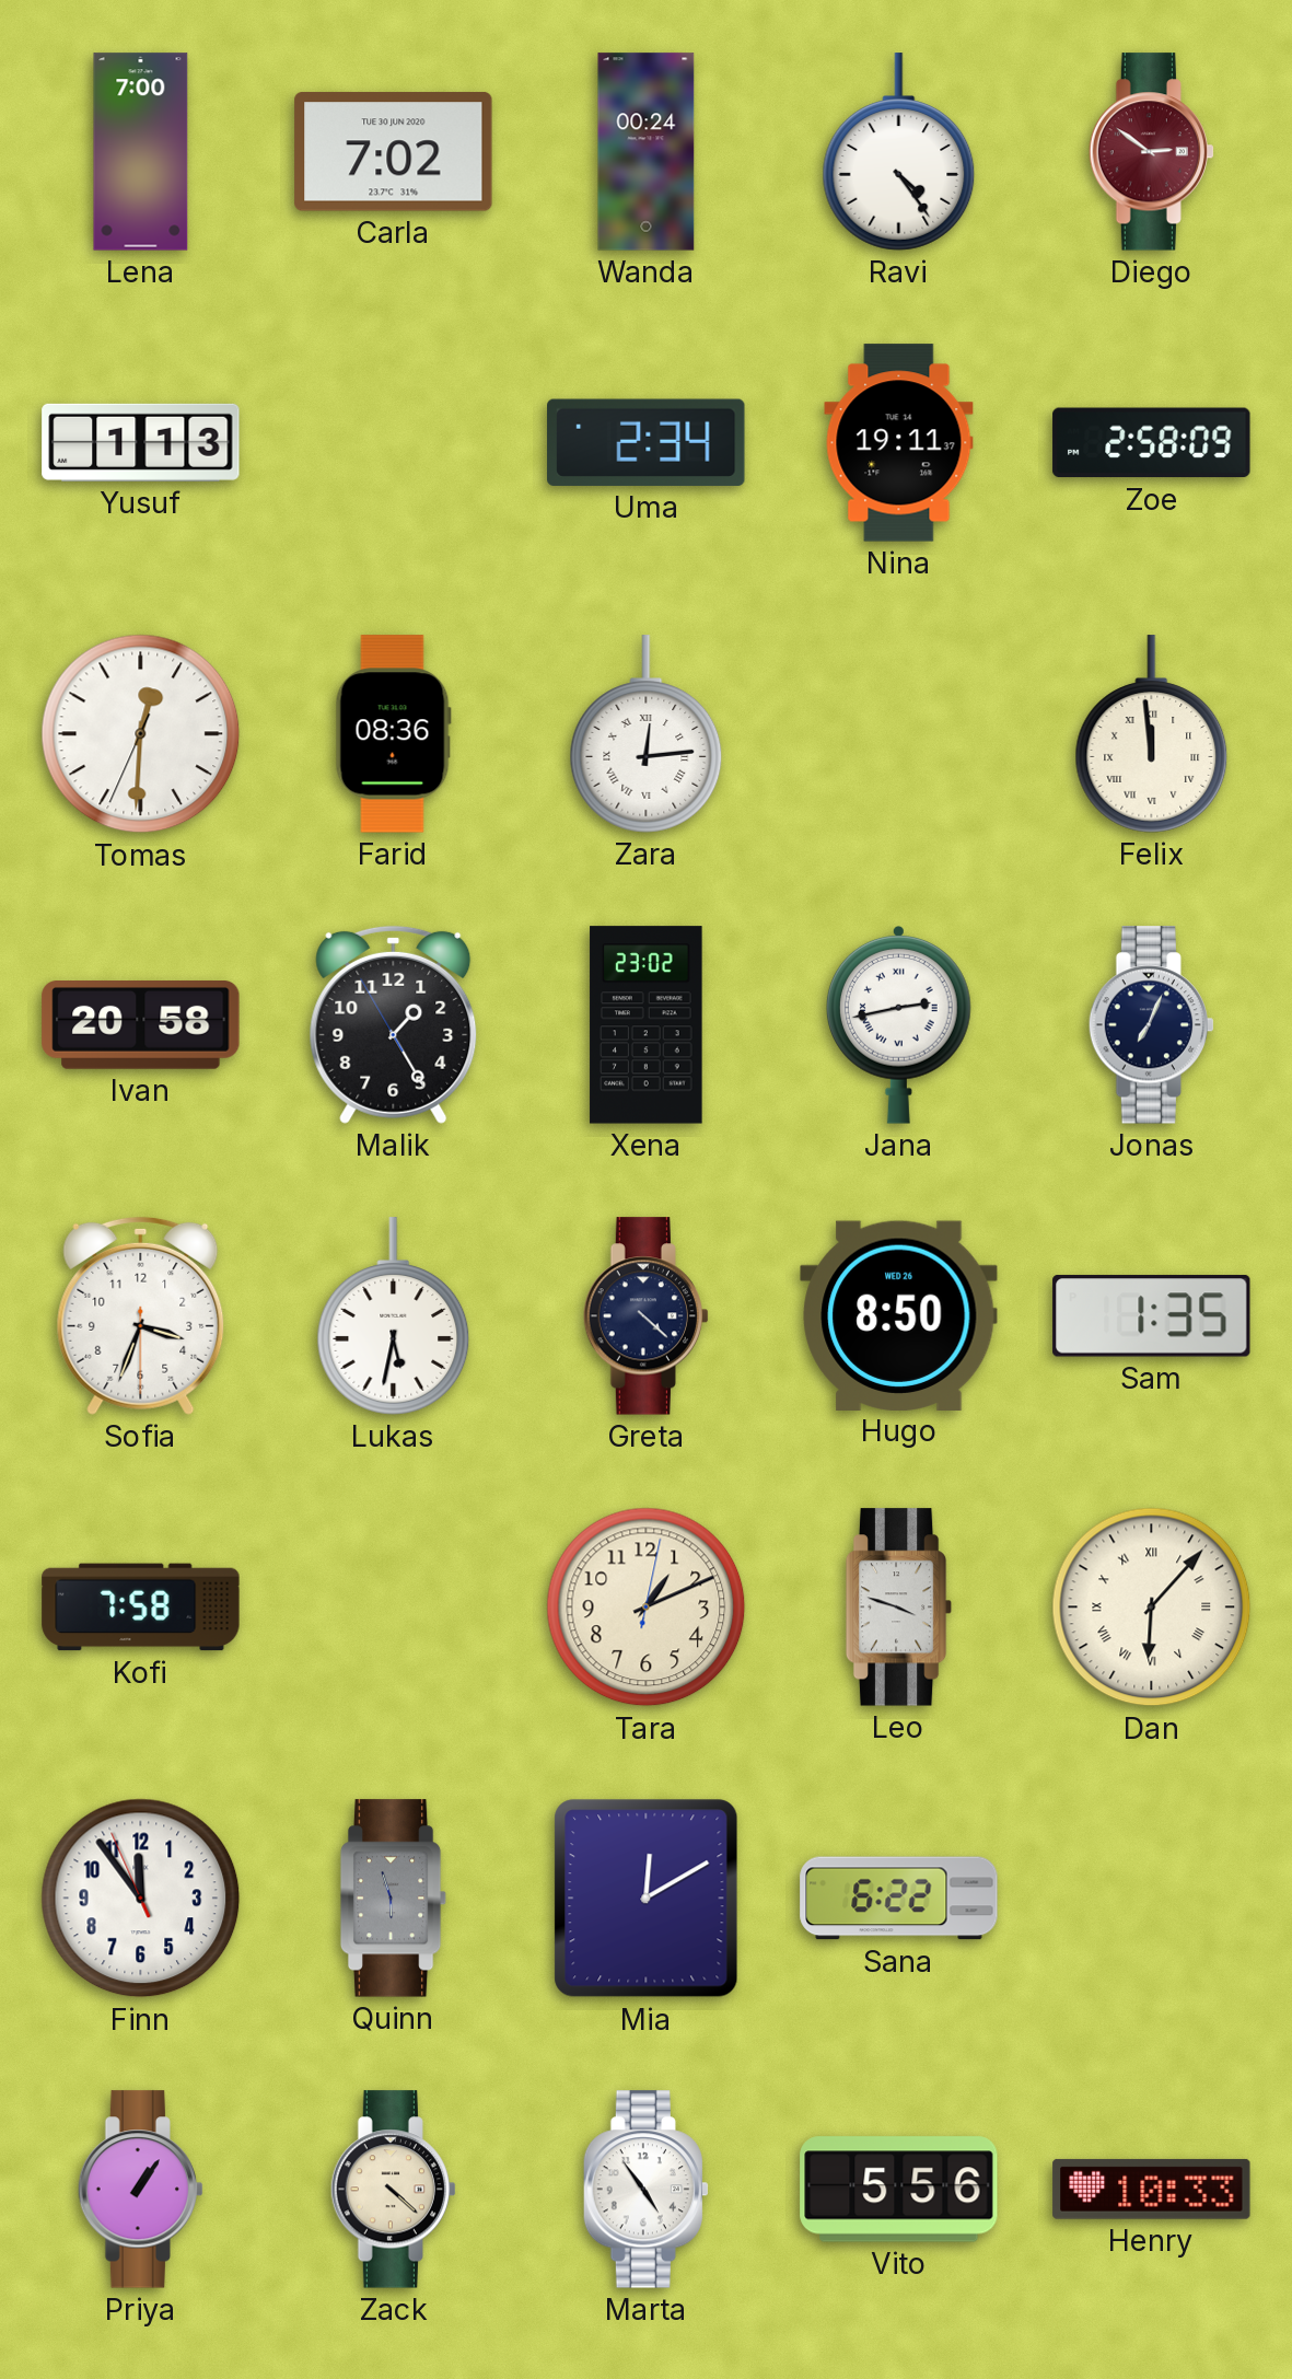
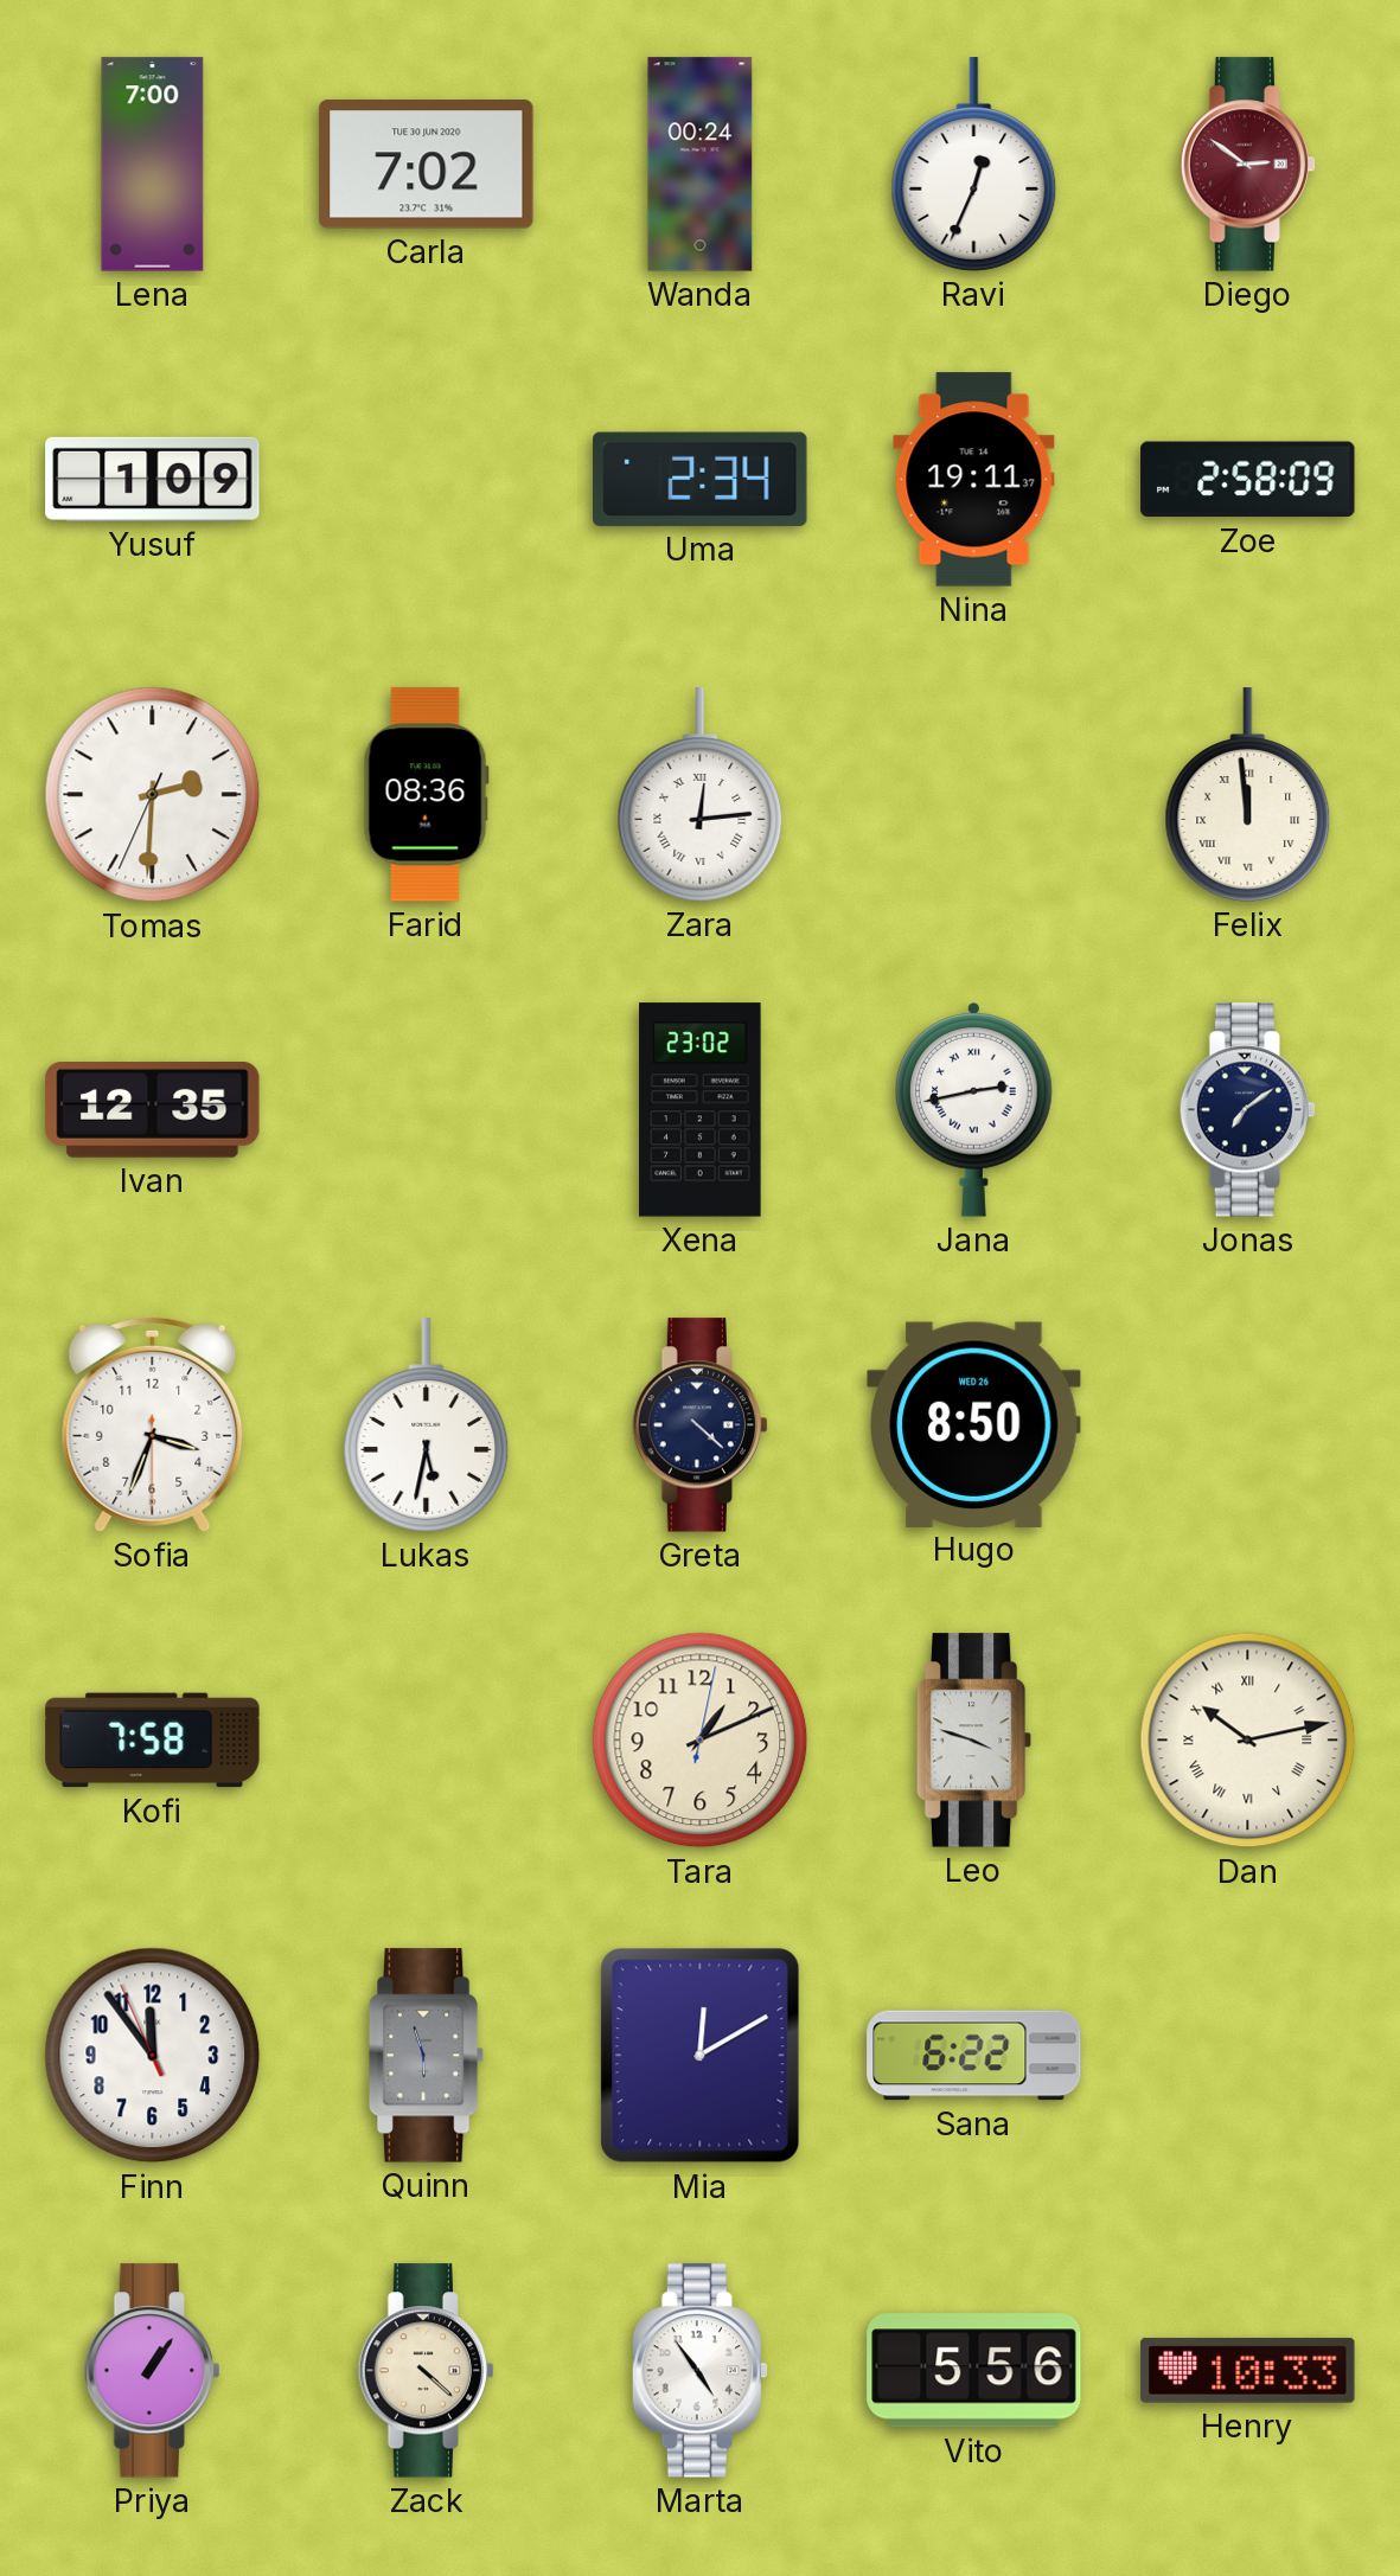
Ravi: 4:24 -> 12:34 (974, 165)
Yusuf: 1:13 -> 1:09 (153, 479)
Tomas: 12:30 -> 2:30 (153, 795)
Ivan: 20:58 -> 12:35 (153, 1110)
Malik: 1:24 -> none (394, 1024)
Jonas: 7:04 -> 7:09 (1247, 1110)
Sam: 1:35 -> none (1152, 1316)
Dan: 6:07 -> 10:13 (1248, 1741)
